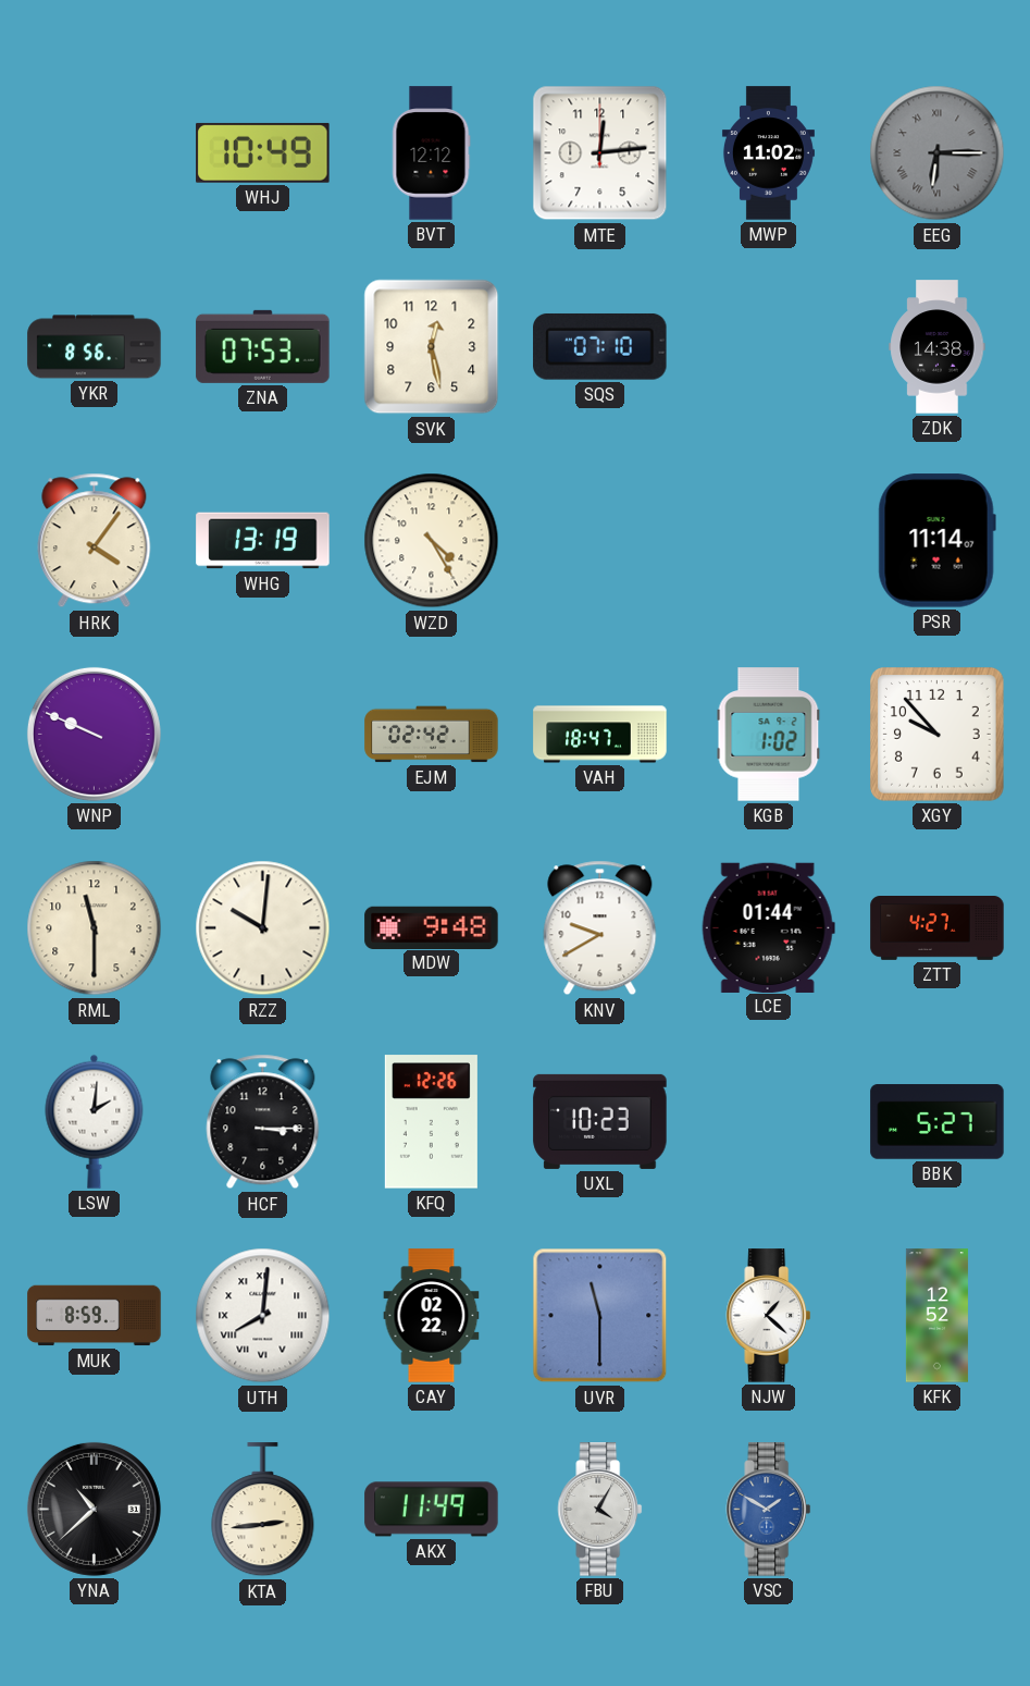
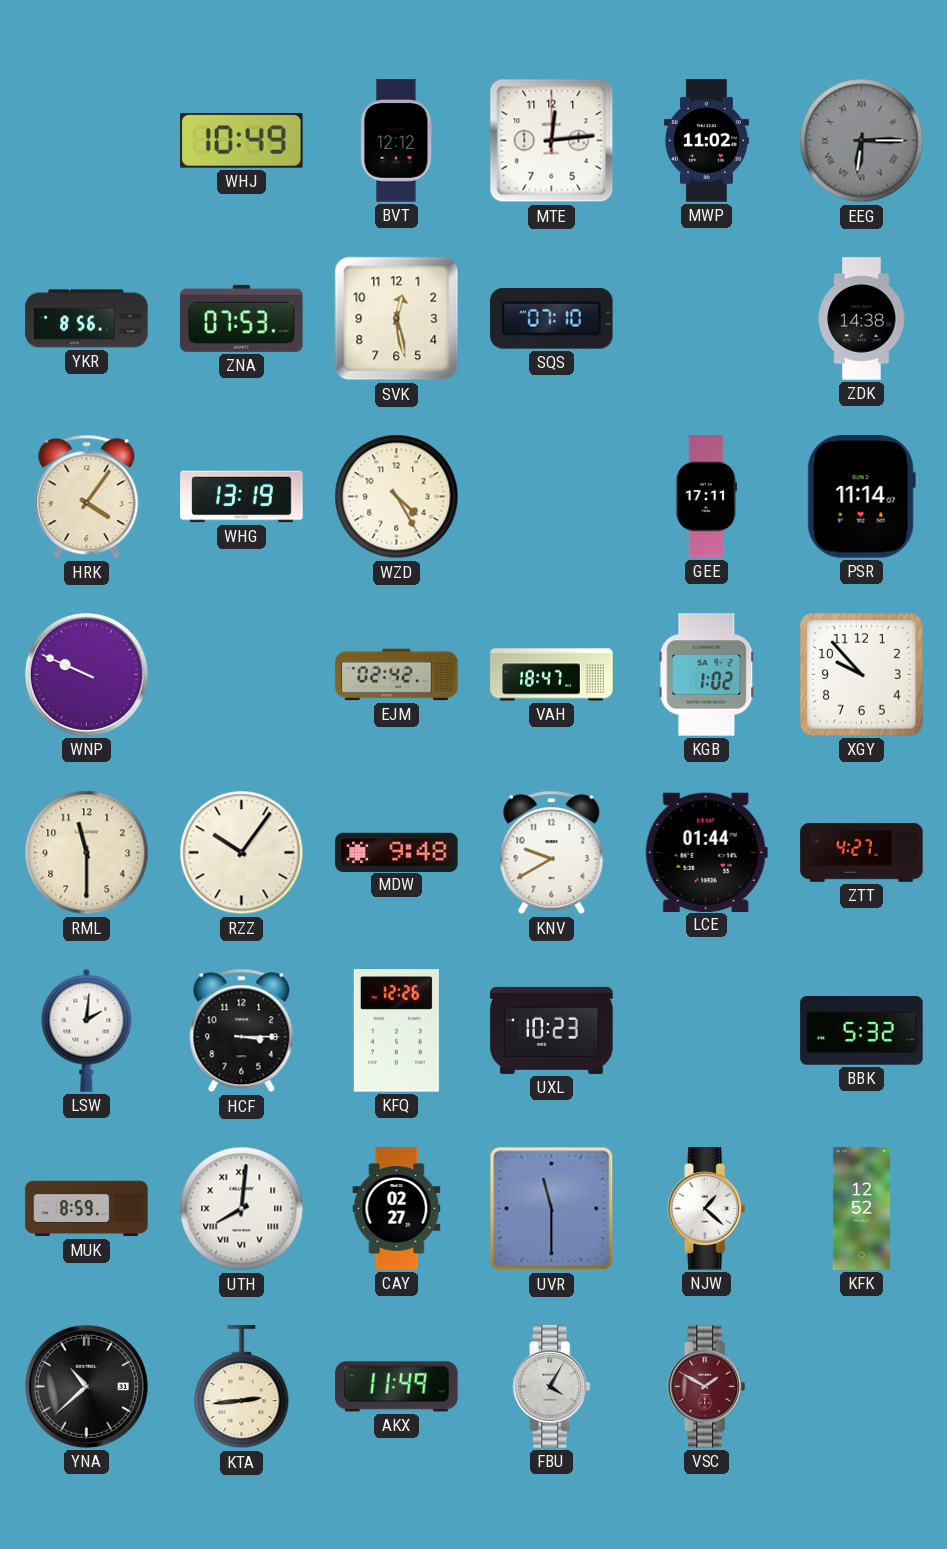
GEE: none -> 17:11 (706, 497)
RZZ: 10:01 -> 10:06 (242, 853)
BBK: 5:27 -> 5:32 (862, 1031)
CAY: 02:22 -> 02:27 (397, 1209)
VSC dial: blue -> burgundy (707, 1387)
